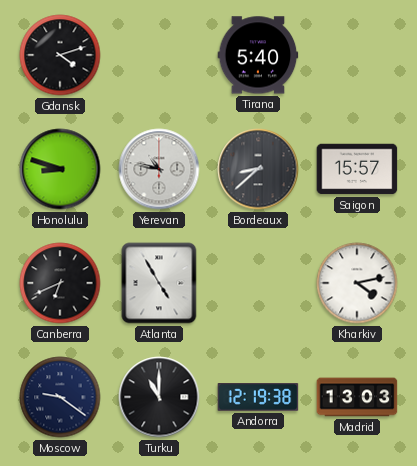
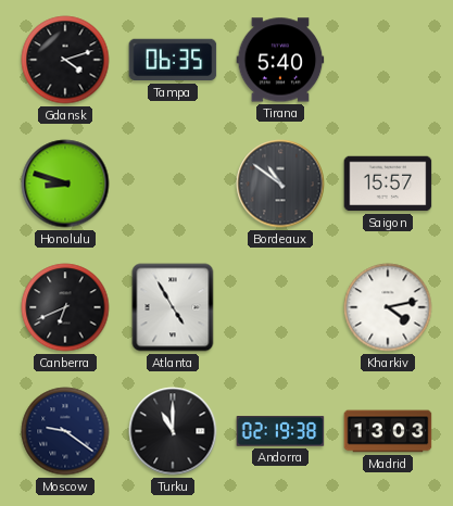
Tampa: none -> 06:35 (173, 60)
Yerevan: 10:47 -> none (159, 169)
Bordeaux: 8:38 -> 10:51 (280, 184)
Andorra: 12:19 -> 02:19 (280, 431)
